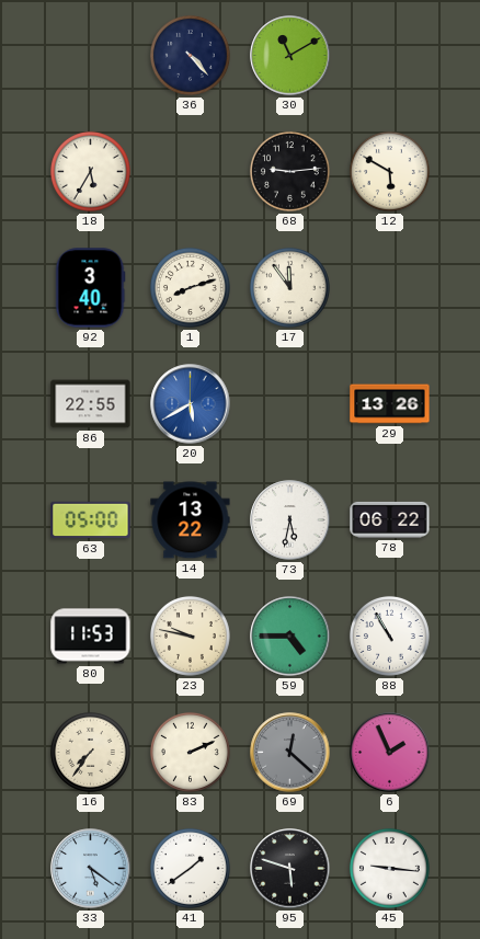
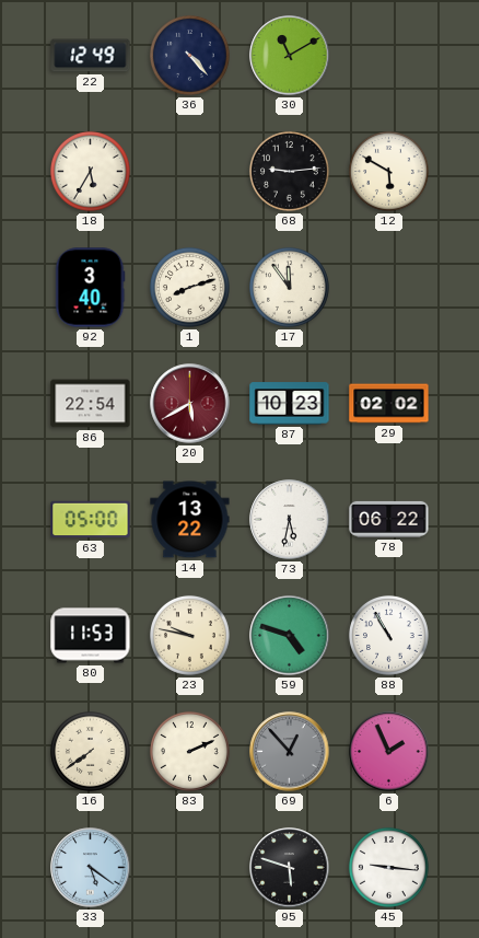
22: none -> 12:49 (91, 56)
86: 22:55 -> 22:54 (91, 404)
20 dial: blue -> burgundy (190, 404)
87: none -> 10:23 (290, 404)
29: 13:26 -> 02:02 (389, 404)
59: 4:45 -> 4:48 (290, 636)
16: 7:36 -> 7:39 (90, 751)
69: 12:22 -> 12:53 (290, 752)
41: 1:39 -> none (190, 868)
